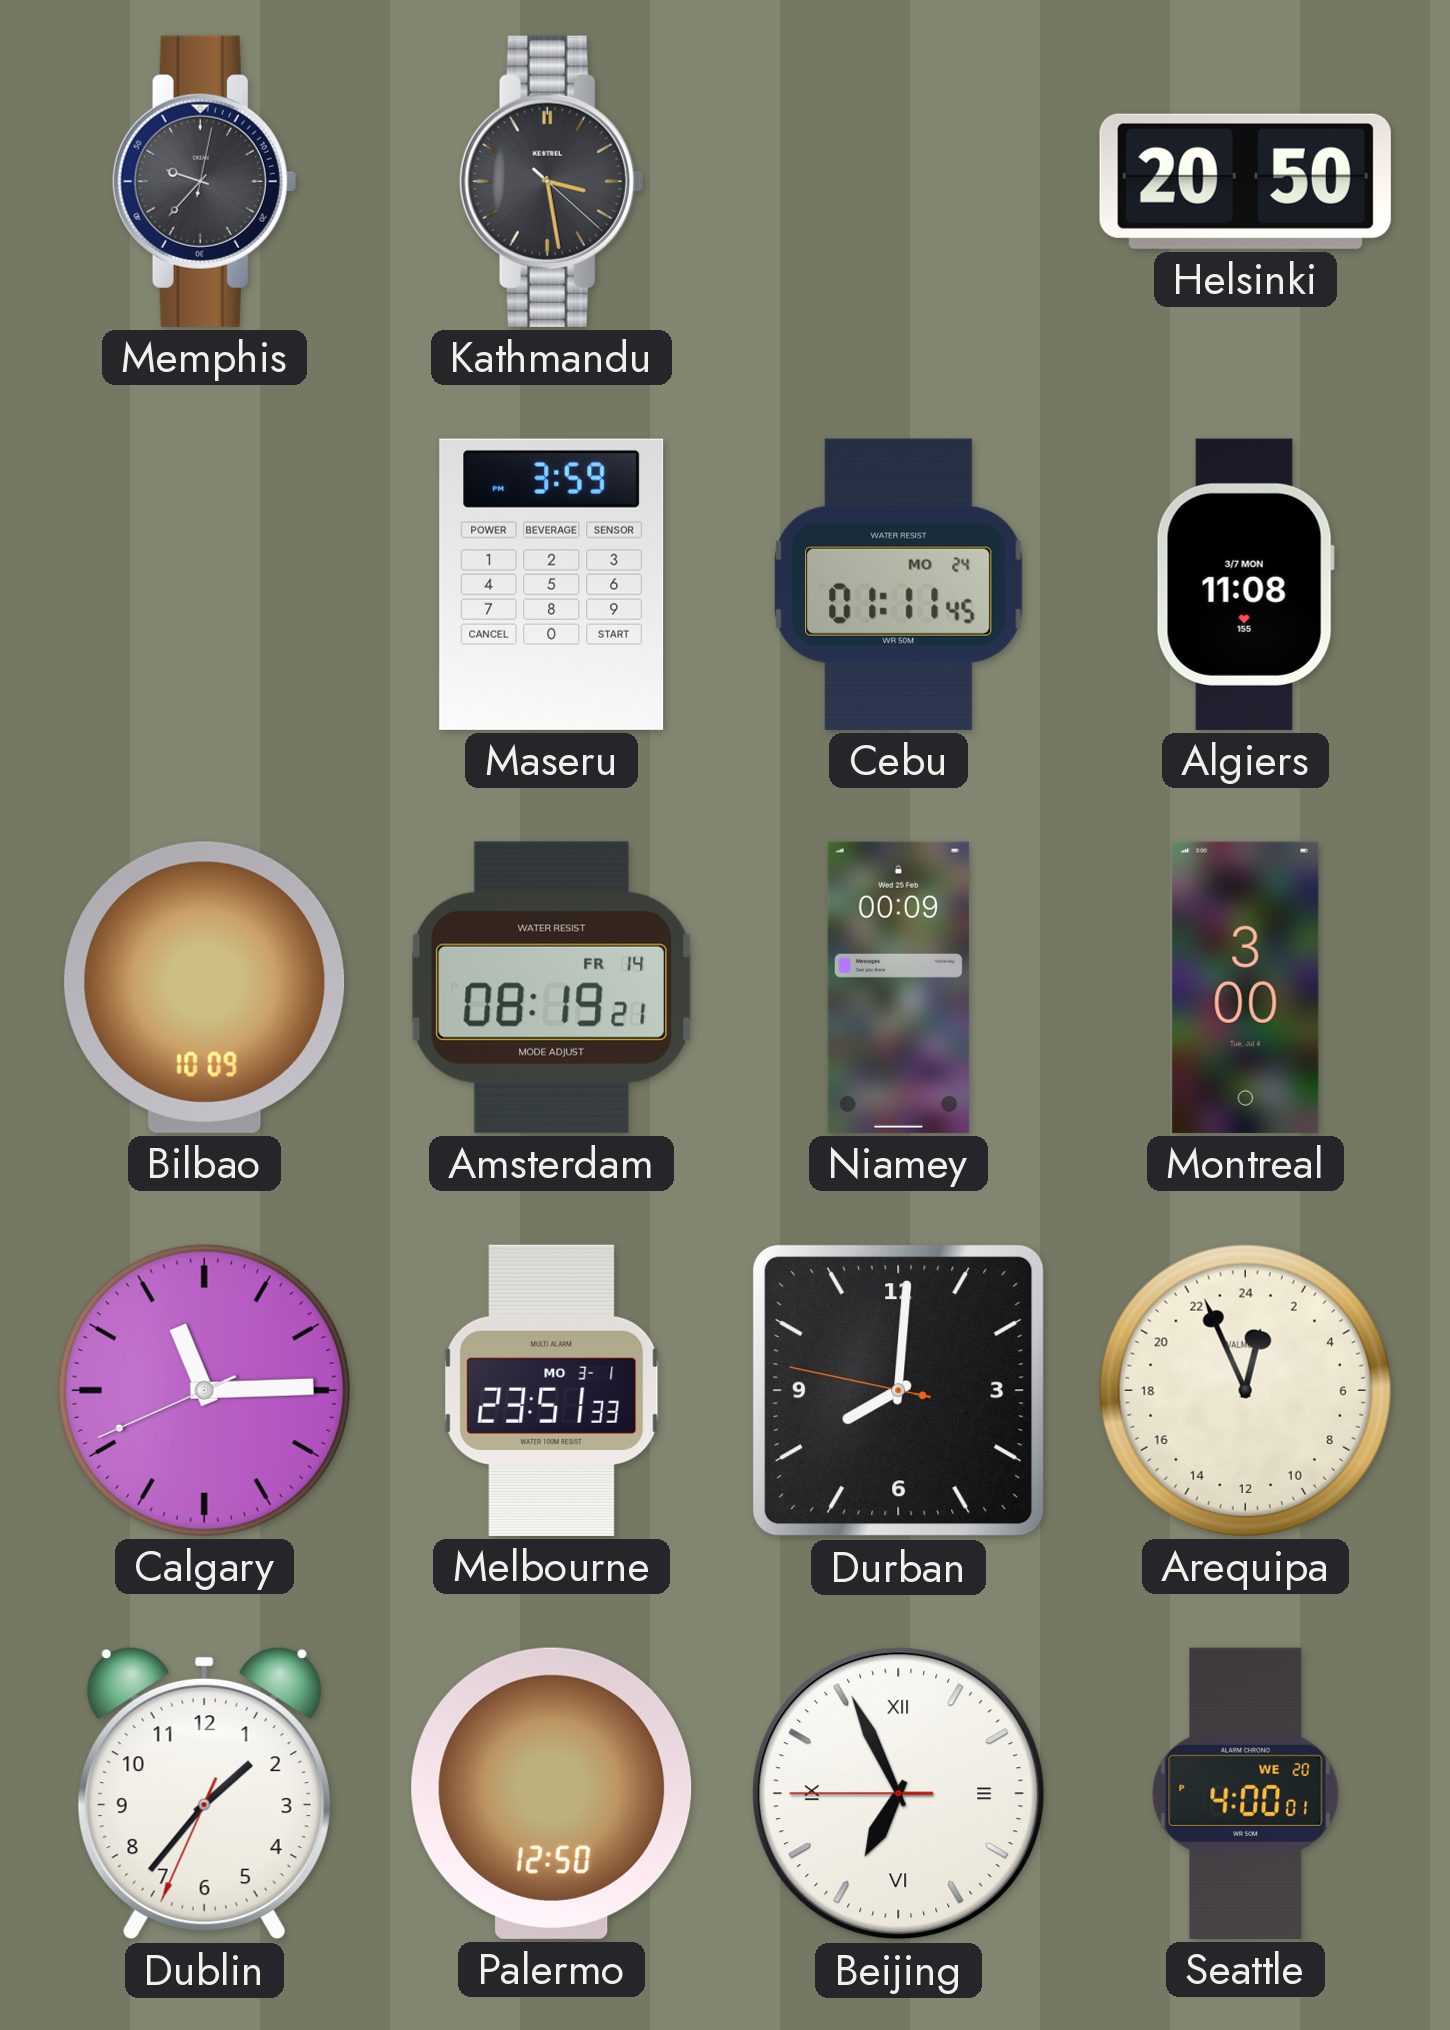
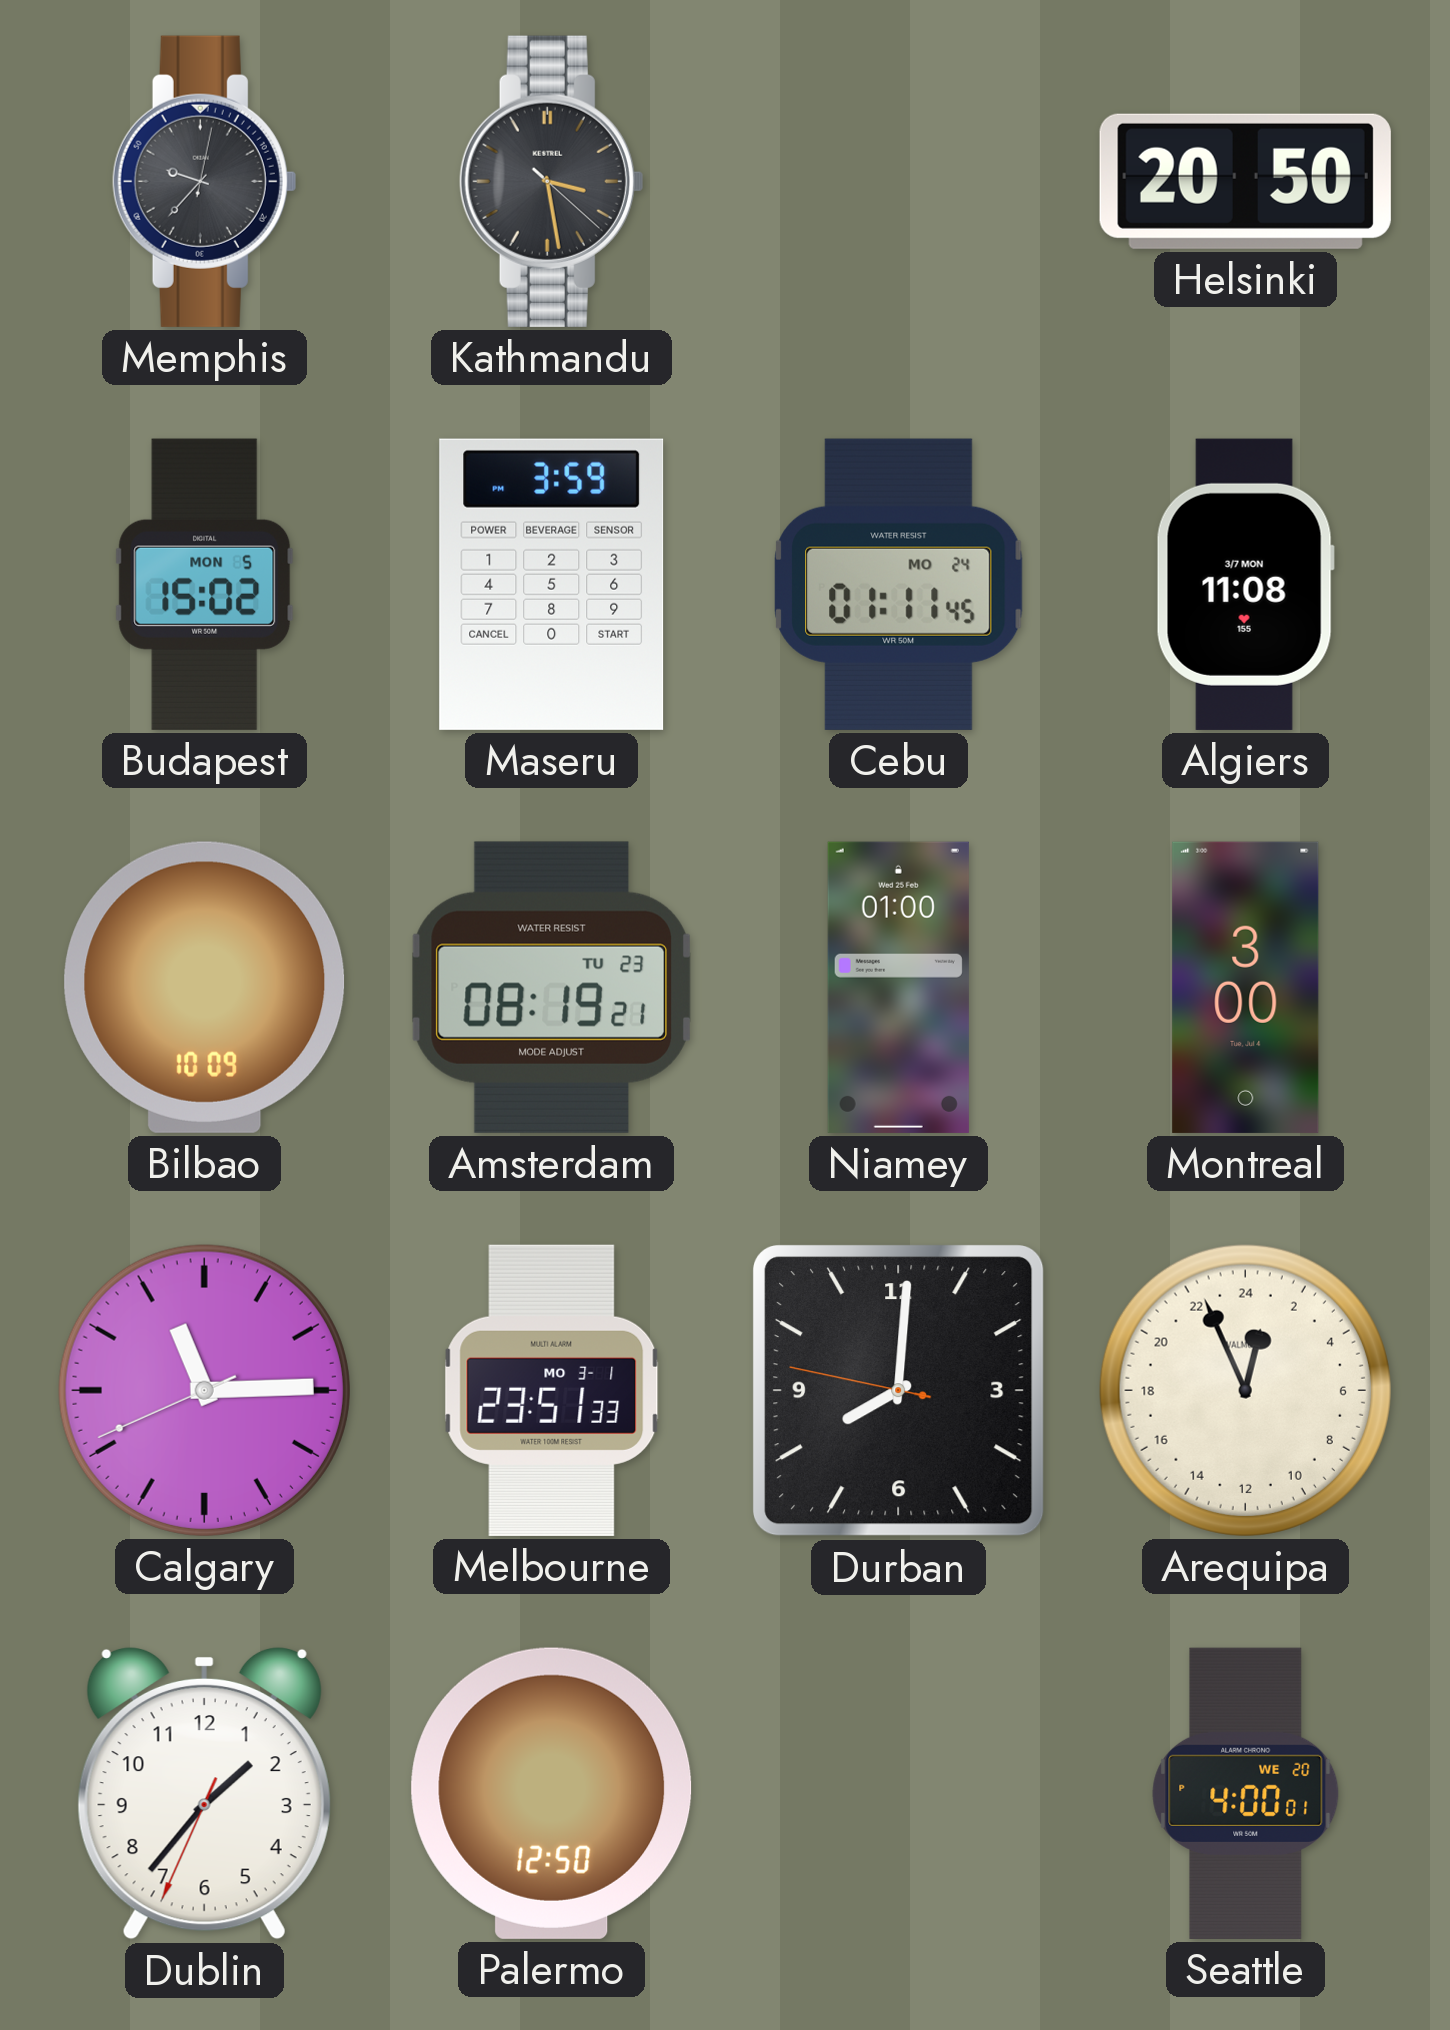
Budapest: none -> 15:02 (205, 584)
Amsterdam date: FR 14 -> TU 23 (551, 987)
Niamey: 00:09 -> 01:00 (898, 987)
Beijing: 6:55 -> none (899, 1794)
